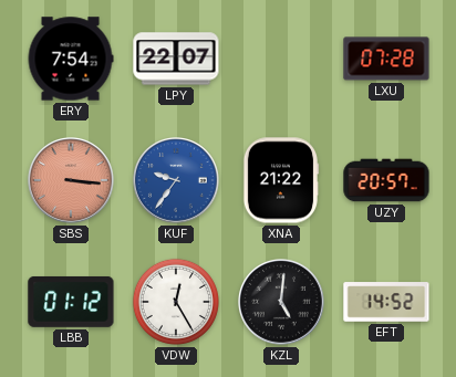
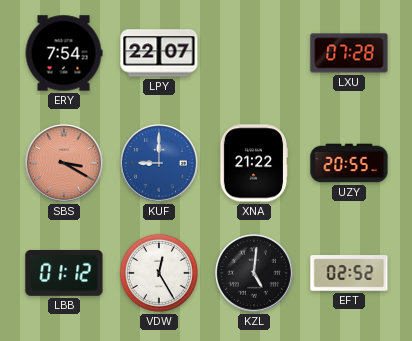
SBS: 3:16 -> 3:20 (65, 164)
KUF: 9:36 -> 9:00 (160, 164)
UZY: 20:57 -> 20:55 (349, 163)
EFT: 14:52 -> 02:52 (349, 273)
